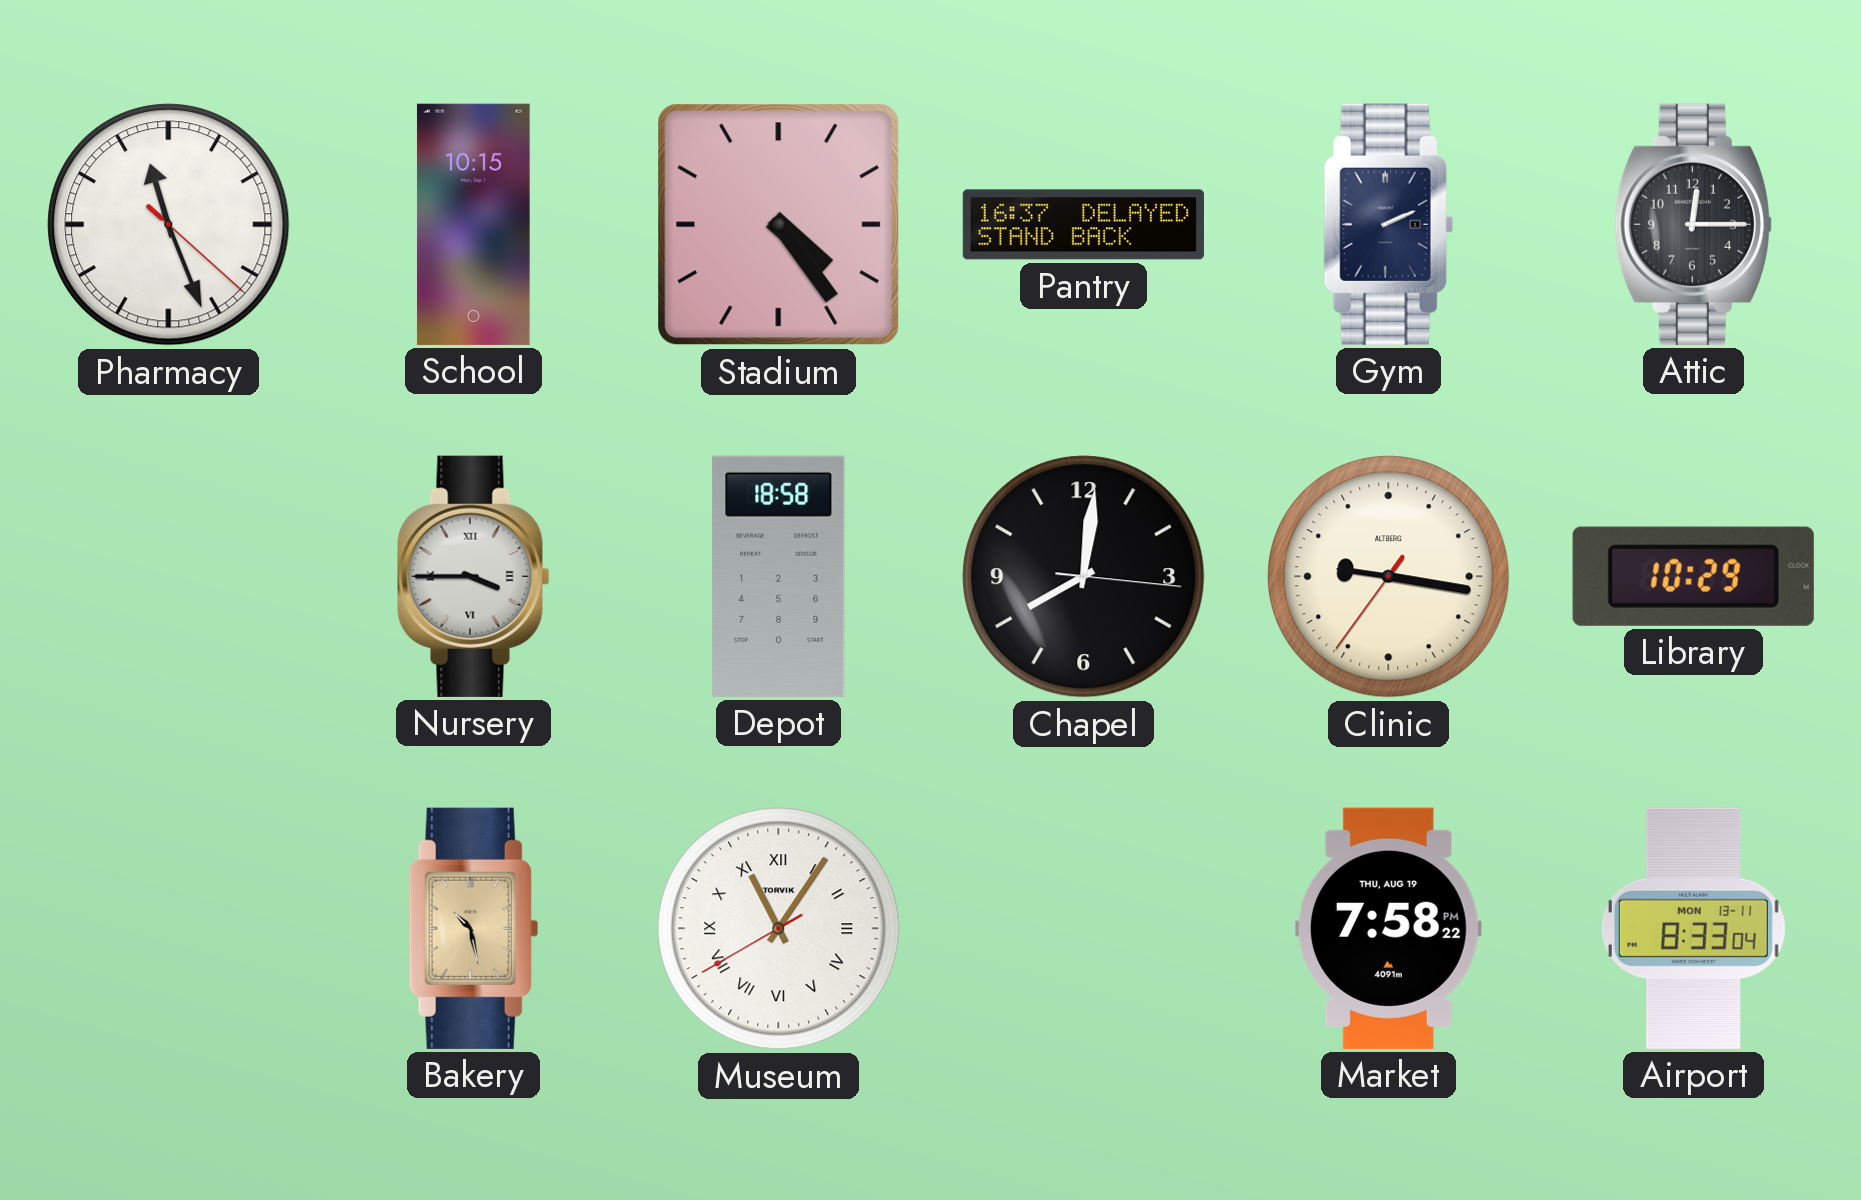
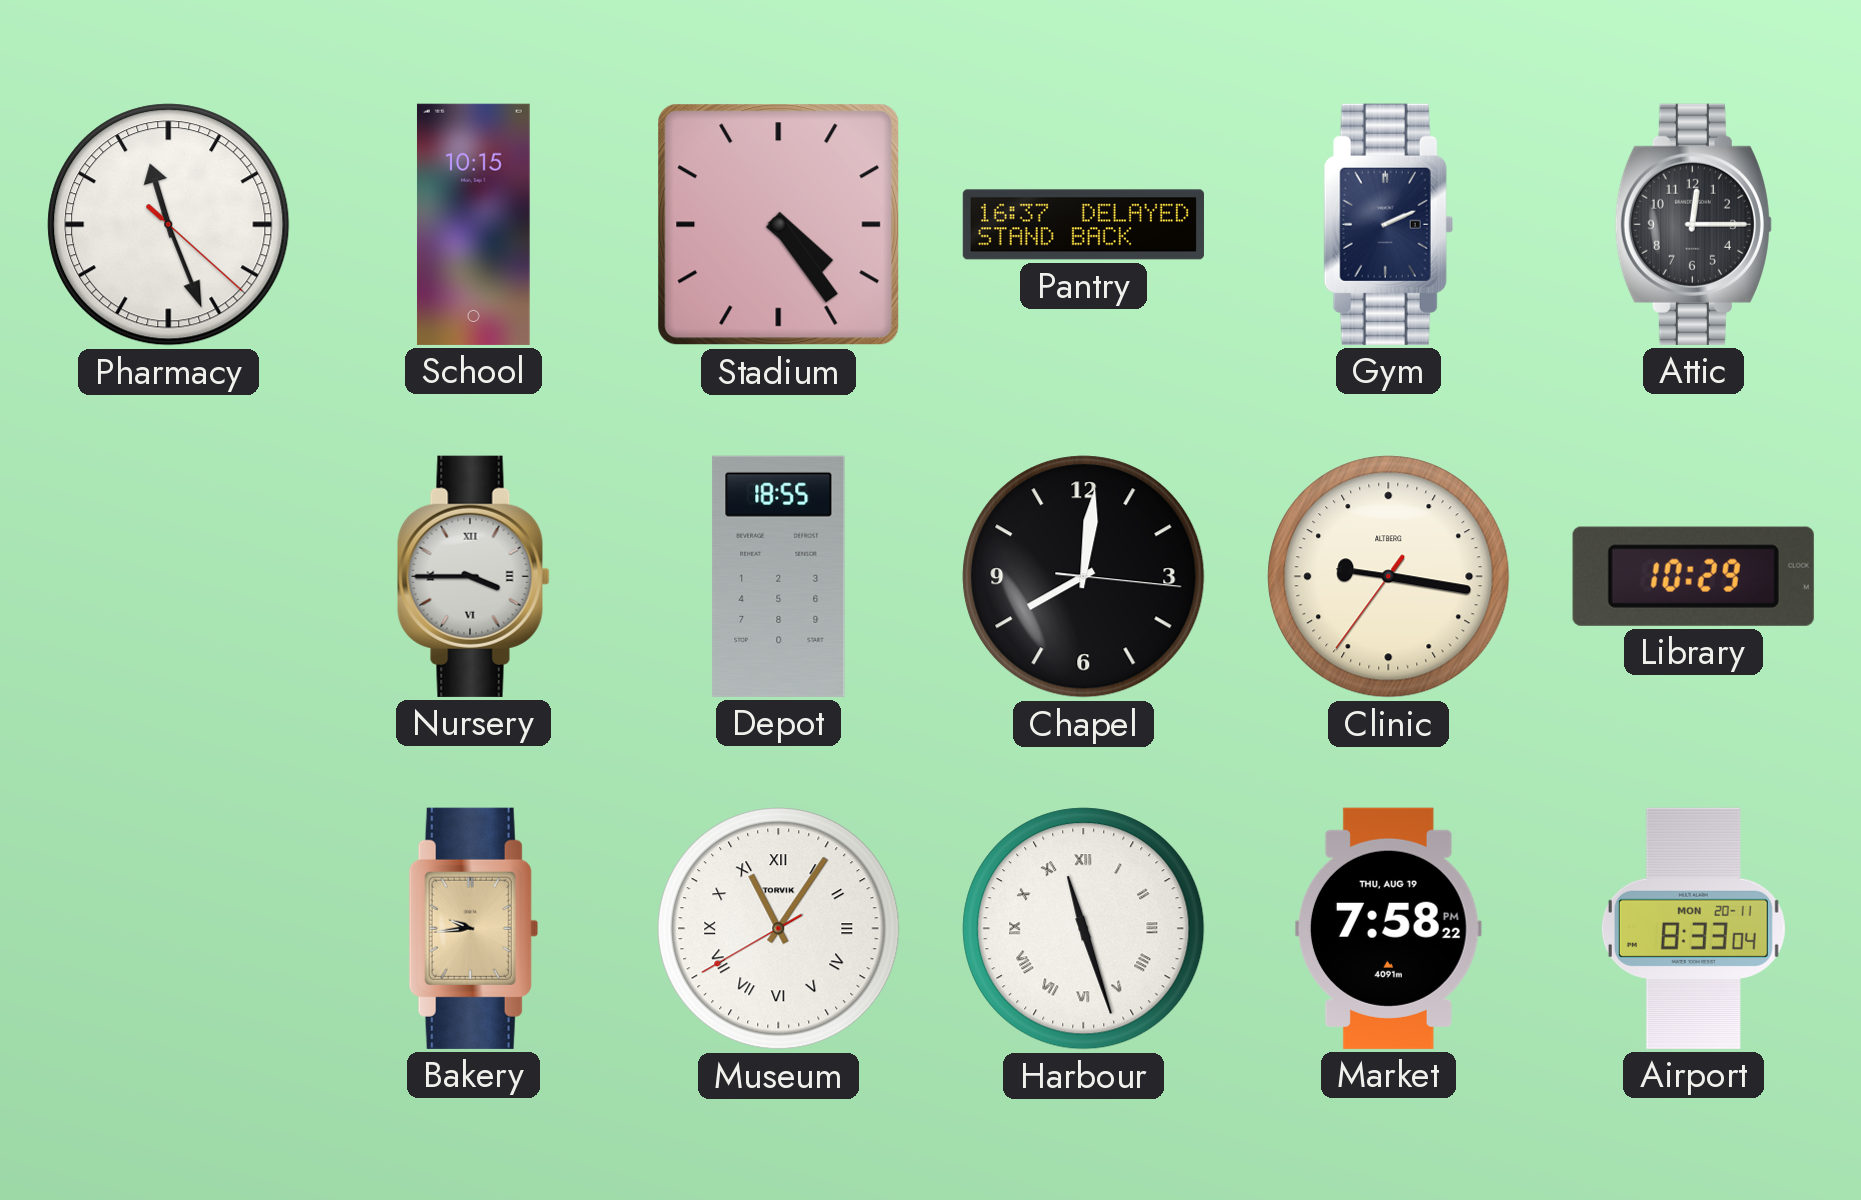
Depot: 18:58 -> 18:55 (779, 576)
Bakery: 10:28 -> 9:44 (473, 928)
Harbour: none -> 11:27 (1084, 929)
Airport date: MON 13-11 -> MON 20-11 (1693, 928)
